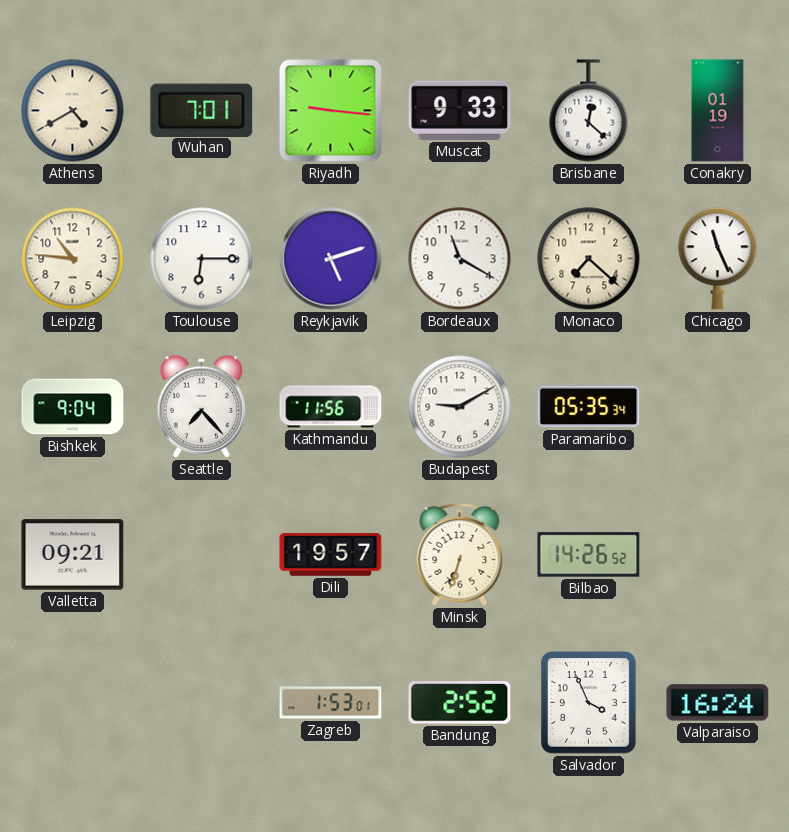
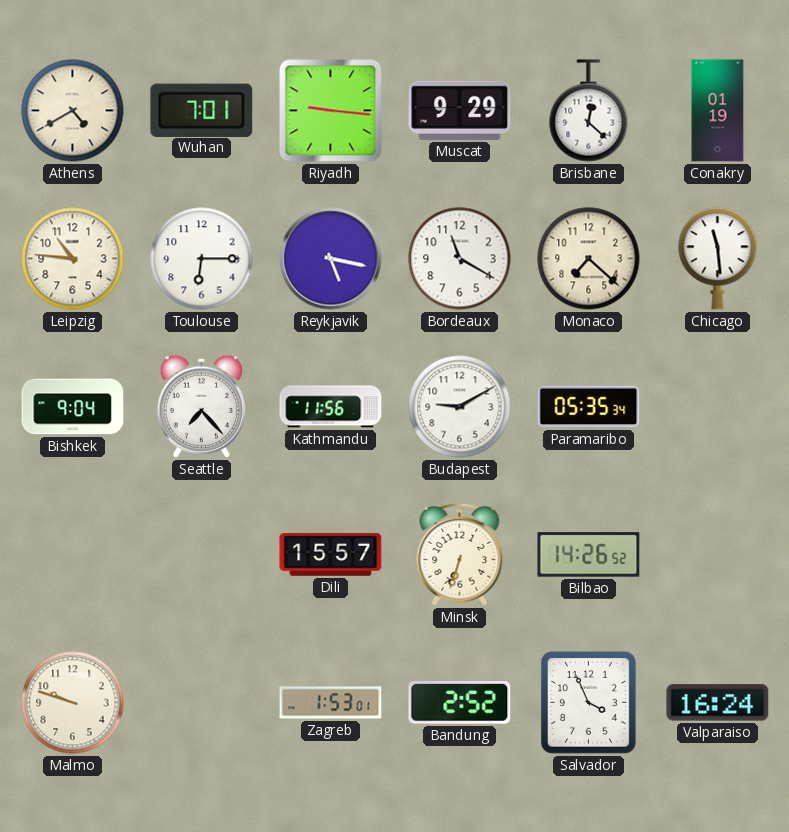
Muscat: 9:33 -> 9:29 (460, 110)
Reykjavik: 5:12 -> 5:17 (331, 259)
Chicago: 11:26 -> 11:29 (718, 259)
Valletta: 09:21 -> none (73, 555)
Dili: 19:57 -> 15:57 (331, 555)
Malmo: none -> 9:48 (73, 703)
